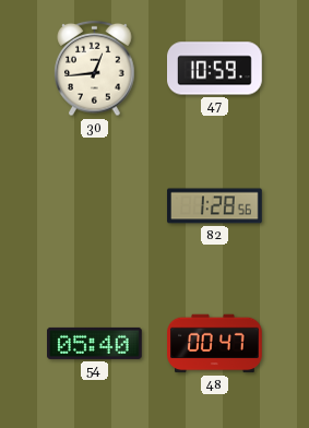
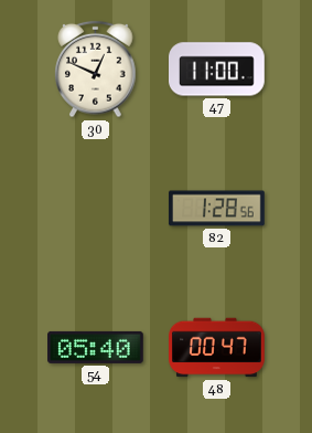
30: 12:44 -> 12:49 (96, 70)
47: 10:59 -> 11:00 (217, 70)
